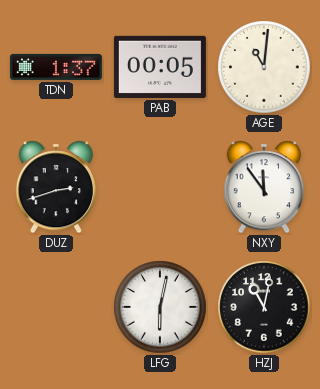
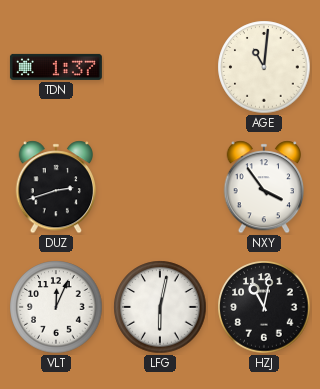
PAB: 00:05 -> none (160, 67)
NXY: 11:54 -> 3:54 (264, 187)
VLT: none -> 12:04 (56, 307)
